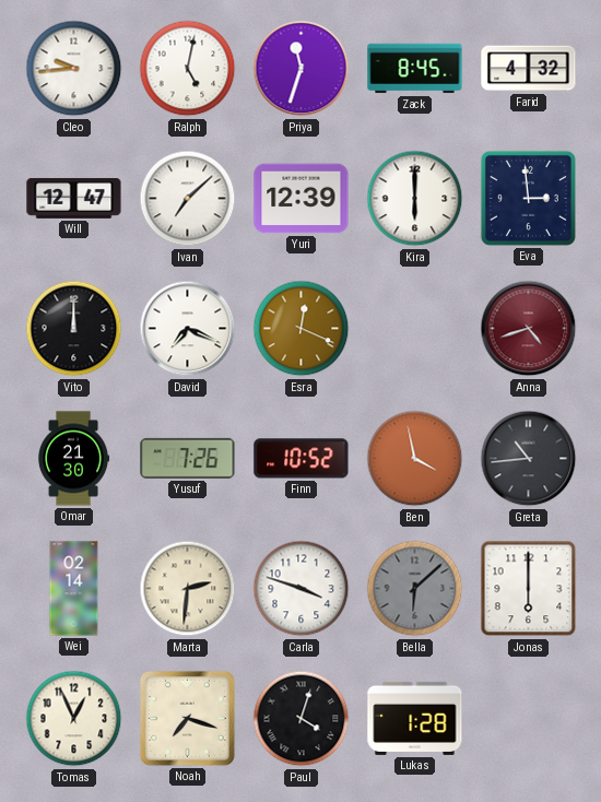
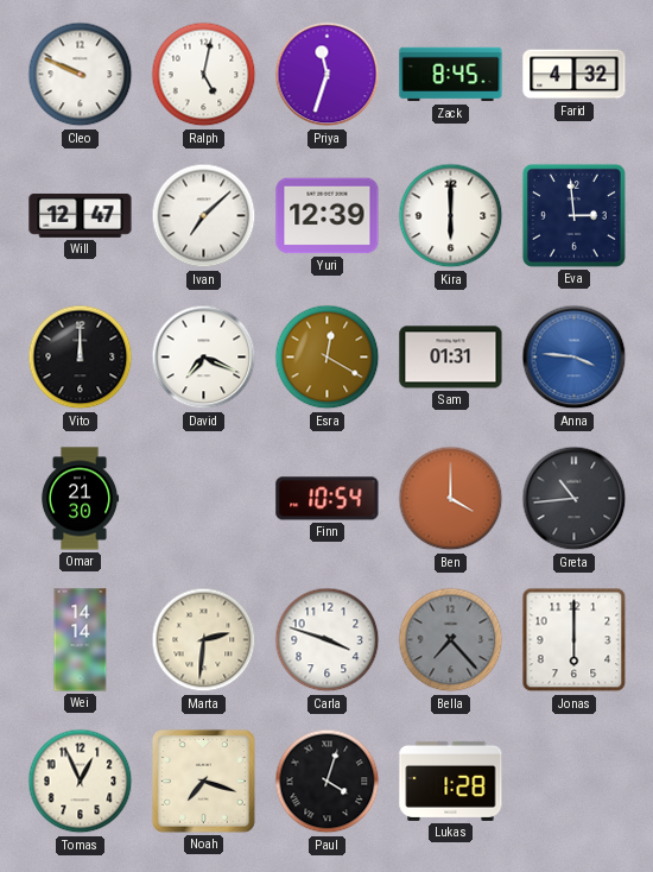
Cleo: 9:44 -> 9:49 (81, 75)
Esra: 12:19 -> 12:20 (328, 358)
Sam: none -> 01:31 (451, 358)
Anna: 4:42 -> 3:46 (575, 358)
Anna dial: burgundy -> blue (575, 358)
Yusuf: 7:26 -> none (188, 458)
Finn: 10:52 -> 10:54 (328, 499)
Ben: 3:58 -> 4:00 (451, 499)
Wei: 02:14 -> 14:14 (81, 640)
Bella: 6:08 -> 7:23 (451, 640)
